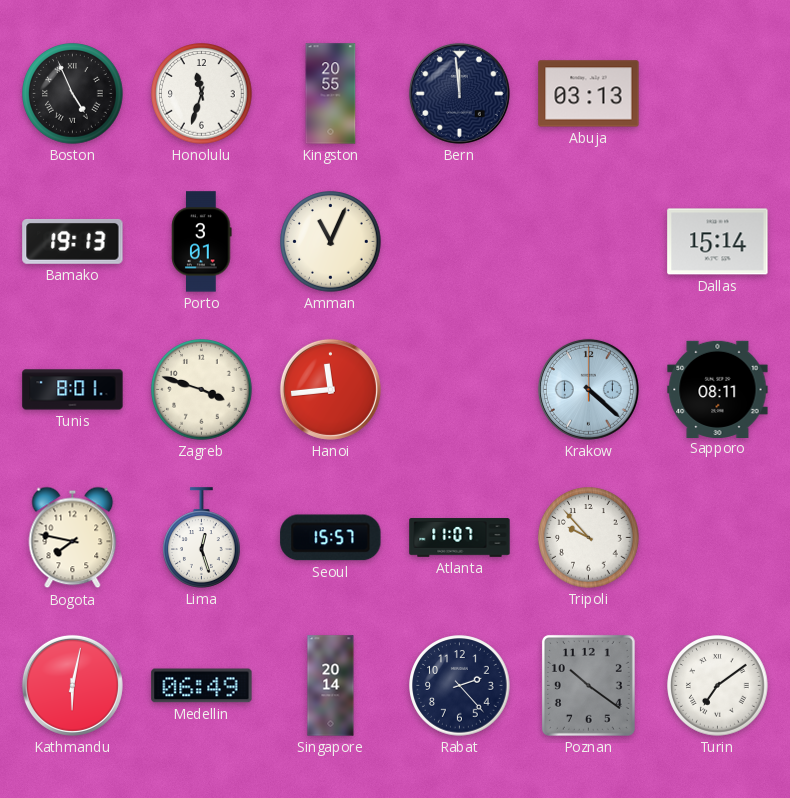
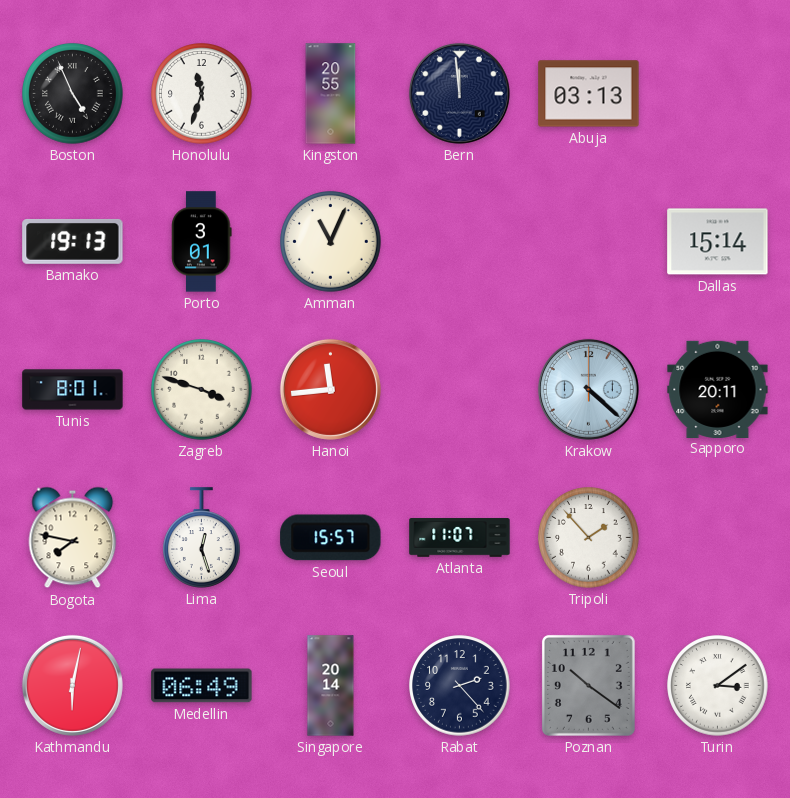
Sapporo: 08:11 -> 20:11 (718, 389)
Tripoli: 9:53 -> 1:53 (589, 538)
Turin: 7:09 -> 3:09 (718, 686)
